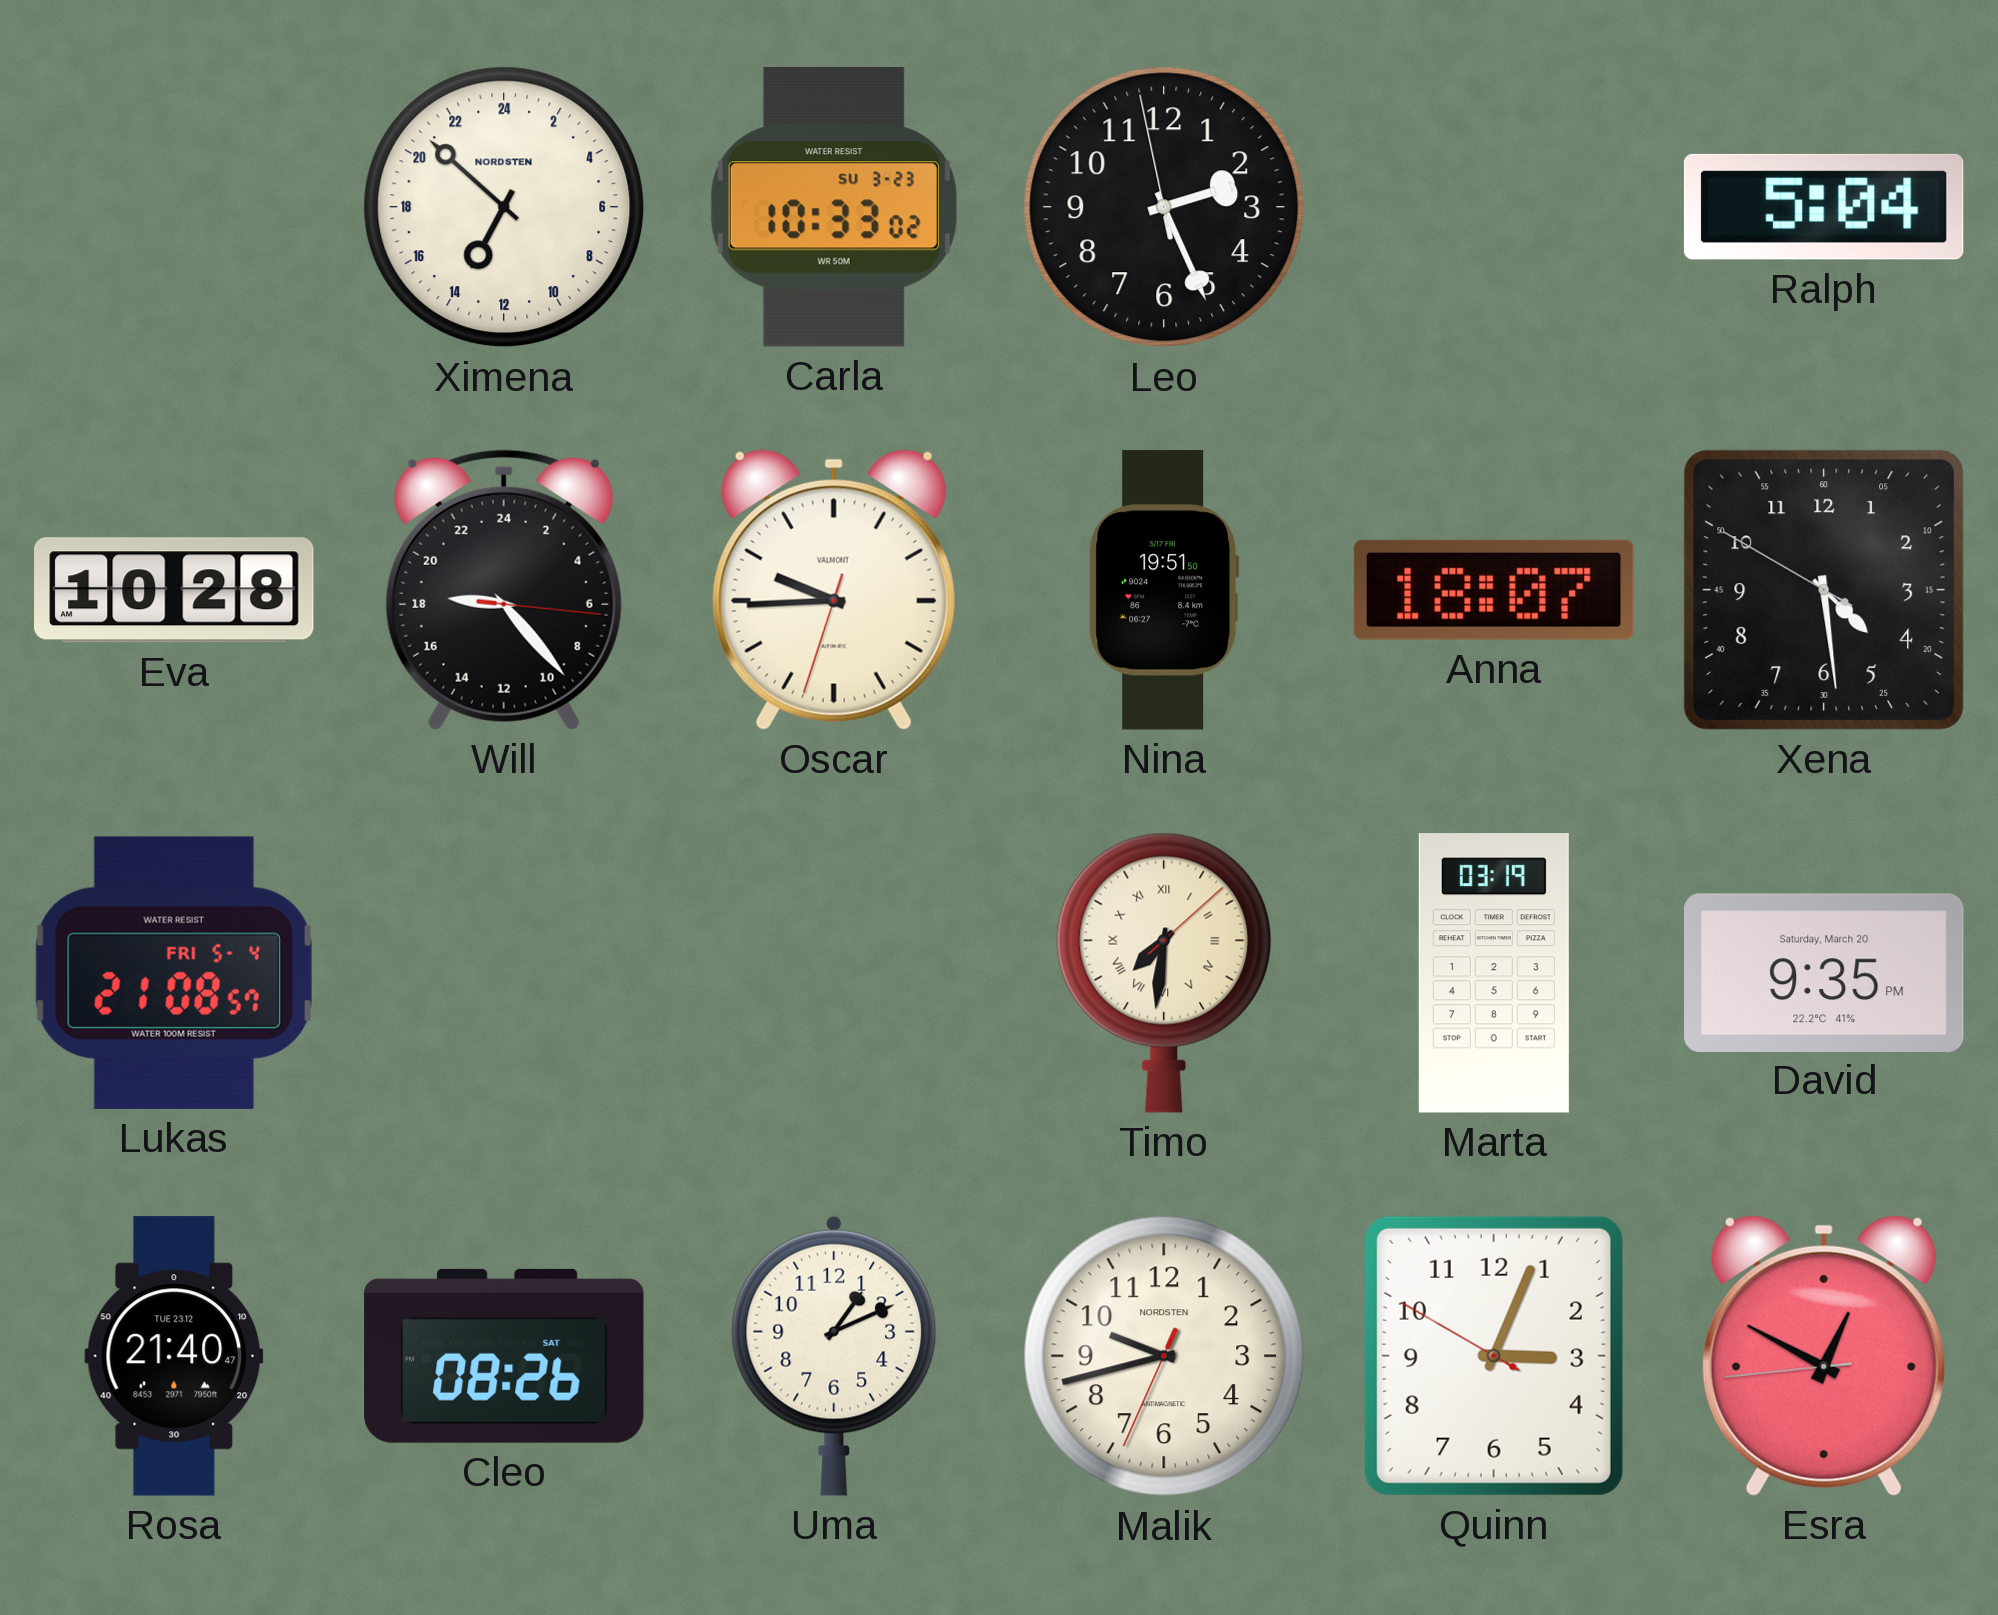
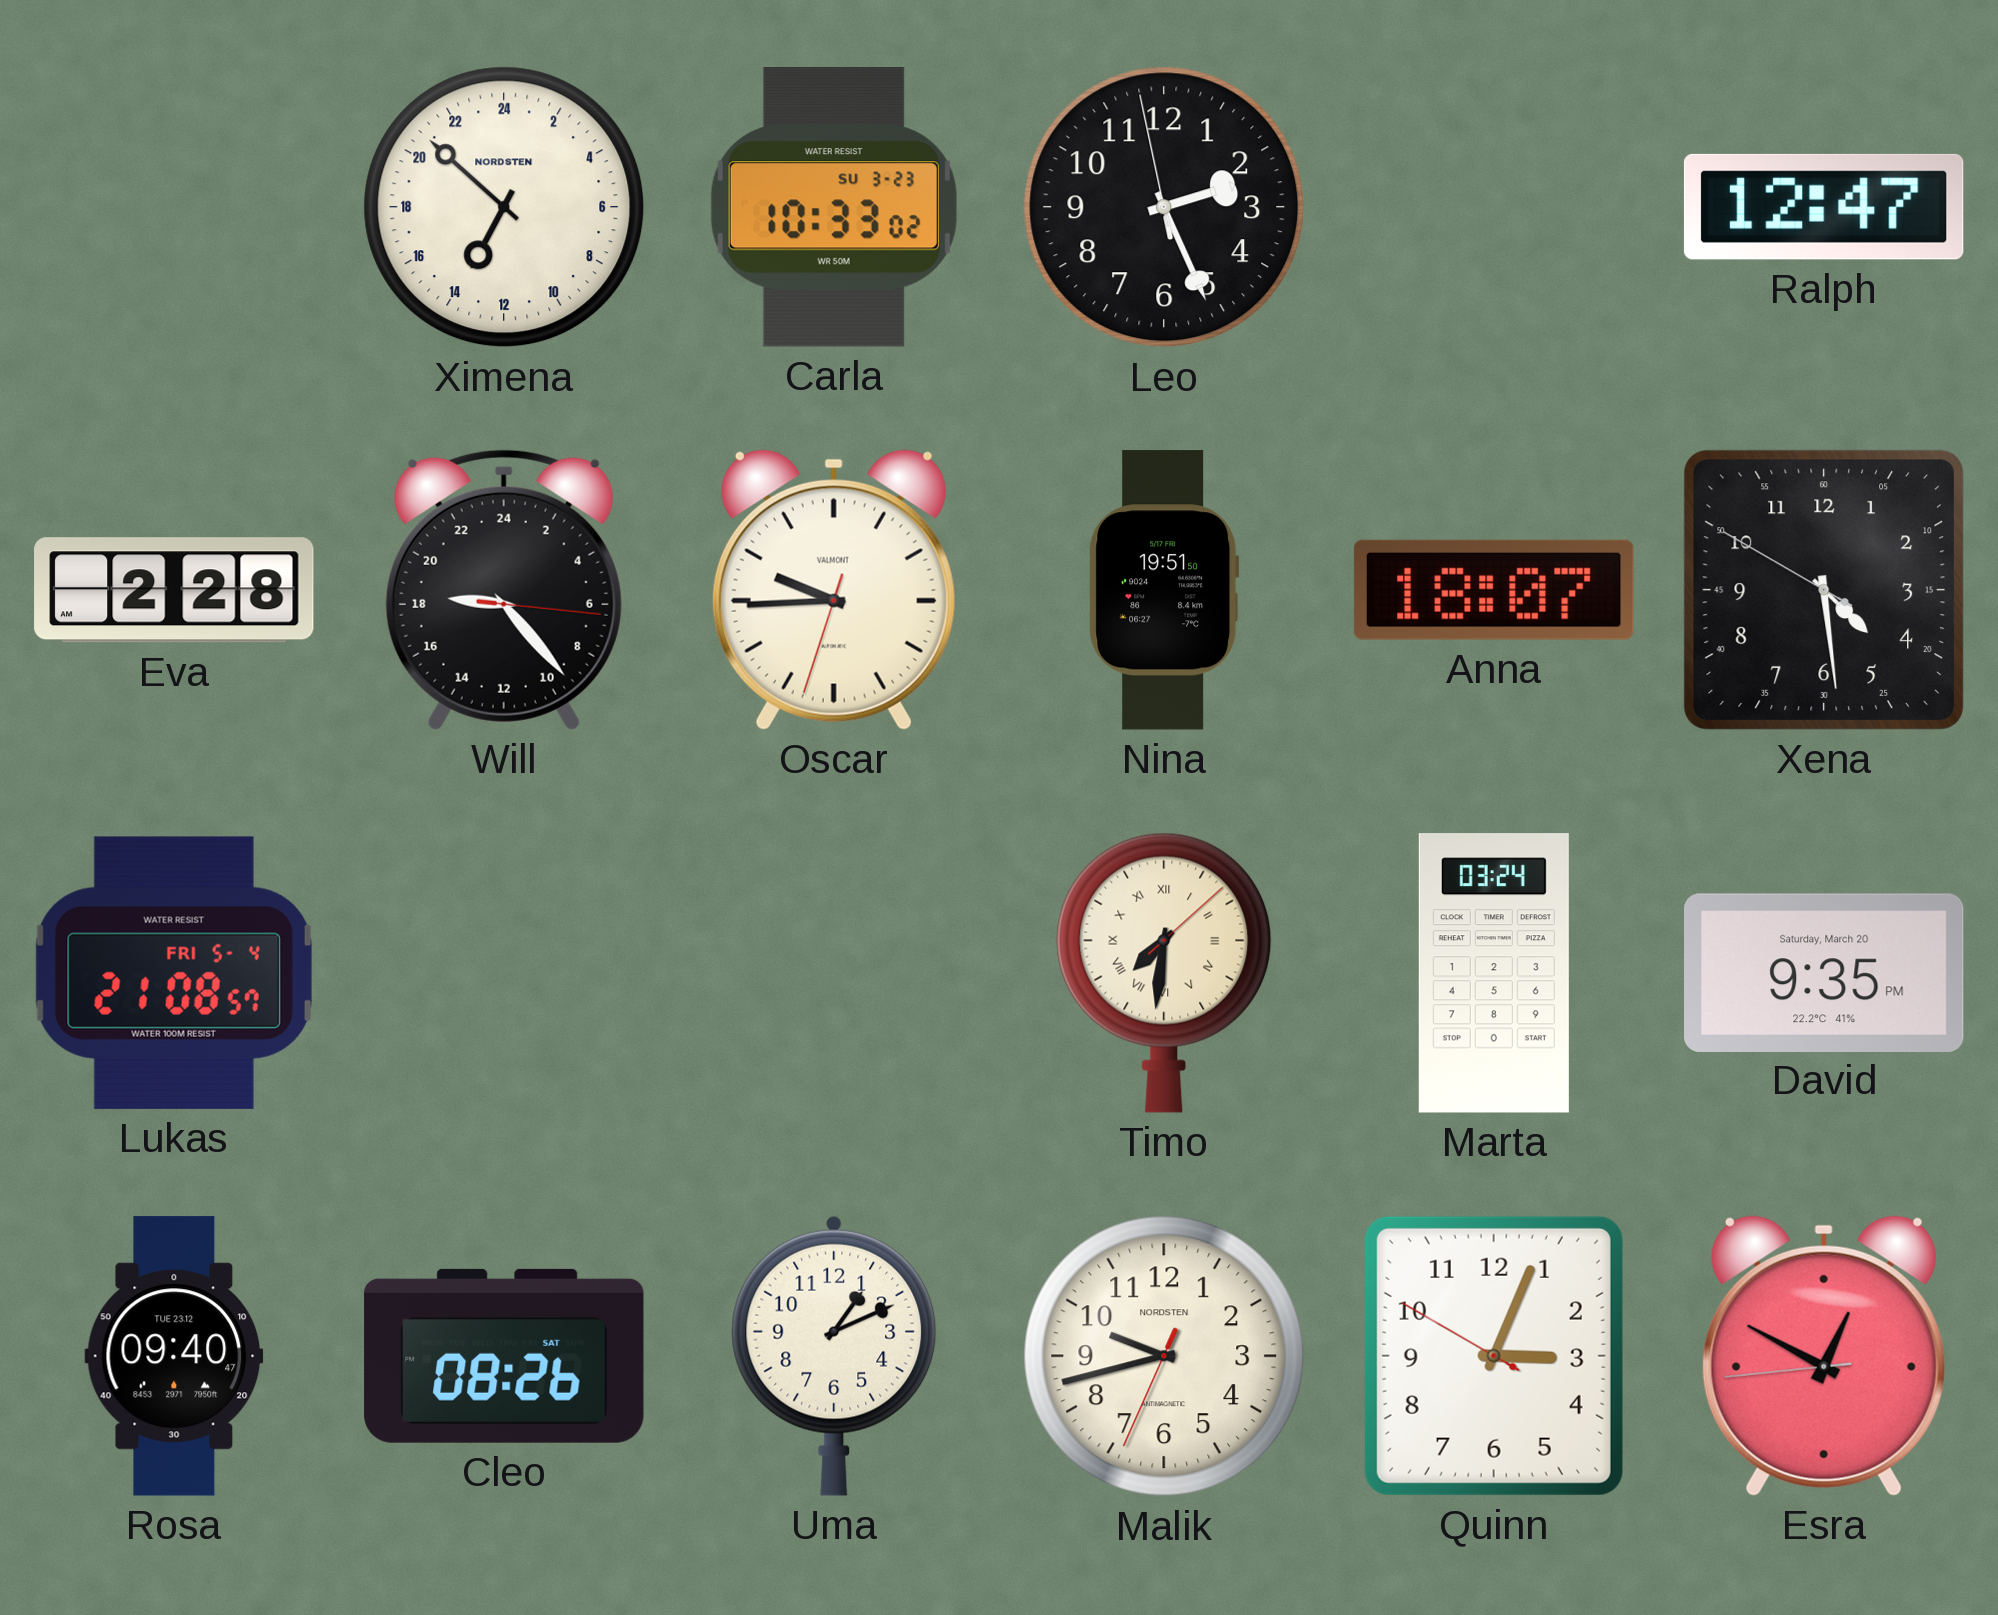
Ralph: 5:04 -> 12:47 (1824, 207)
Eva: 10:28 -> 2:28 (174, 590)
Marta: 03:19 -> 03:24 (1494, 973)
Rosa: 21:40 -> 09:40 (174, 1356)
